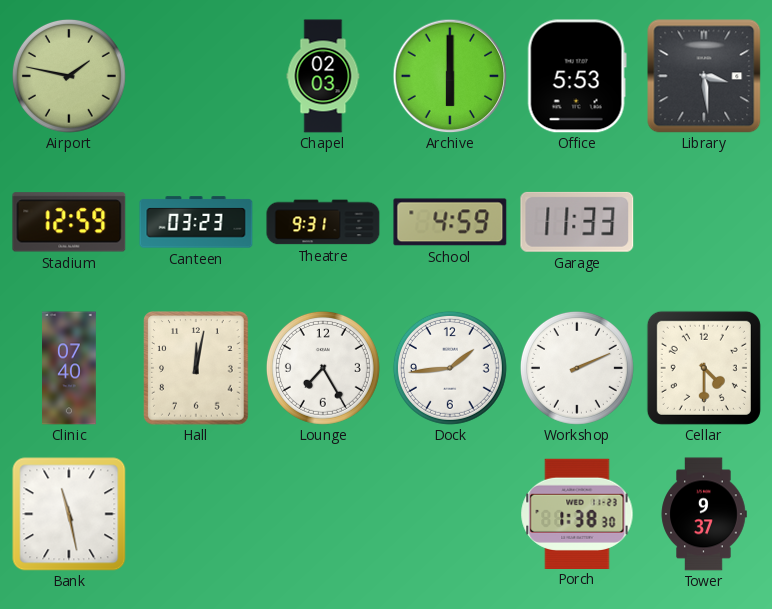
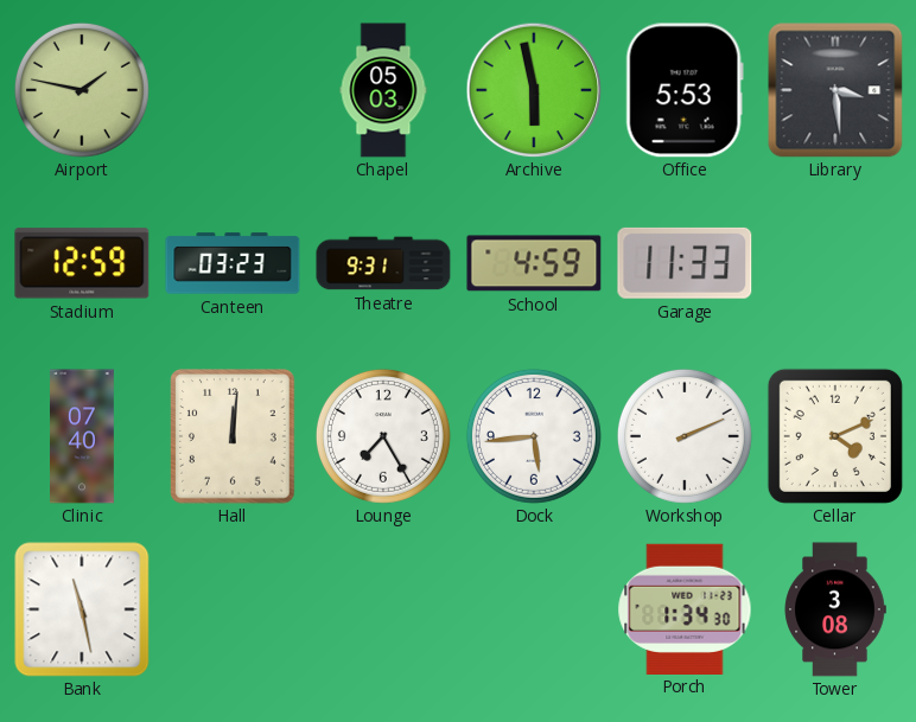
Chapel: 02:03 -> 05:03 (383, 90)
Archive: 6:00 -> 5:58 (534, 90)
Hall: 12:02 -> 12:01 (233, 436)
Dock: 1:44 -> 5:44 (534, 436)
Cellar: 4:30 -> 4:11 (835, 436)
Porch: 1:38 -> 1:34 (685, 608)
Tower: 9:37 -> 3:08 (835, 609)
